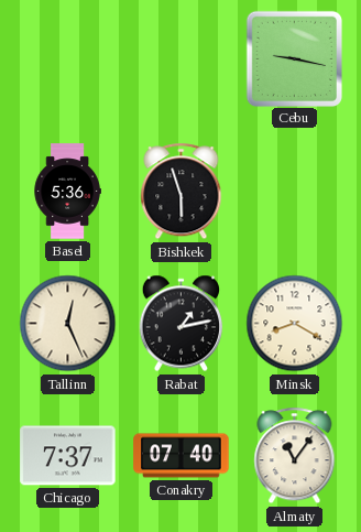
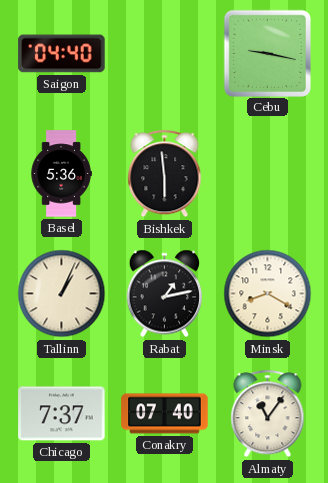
Saigon: none -> 04:40 (62, 54)
Bishkek: 5:57 -> 5:59 (165, 174)
Tallinn: 12:26 -> 1:04 (62, 294)
